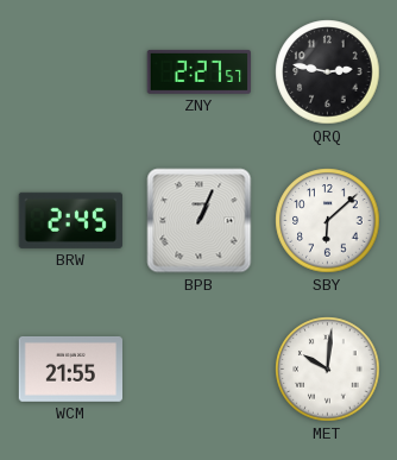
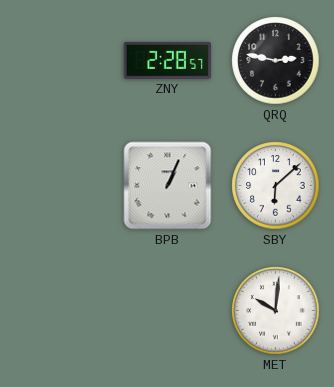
ZNY: 2:27 -> 2:28 (167, 60)
BRW: 2:45 -> none (70, 220)
WCM: 21:55 -> none (70, 370)
